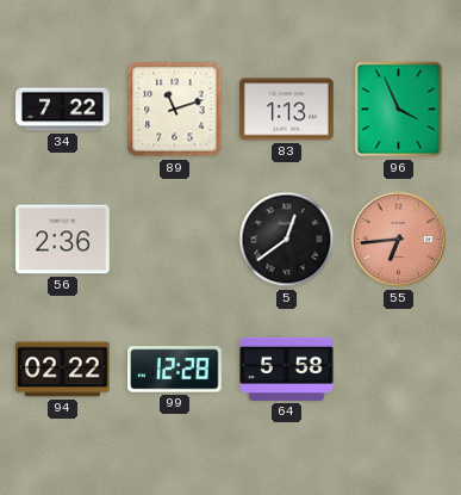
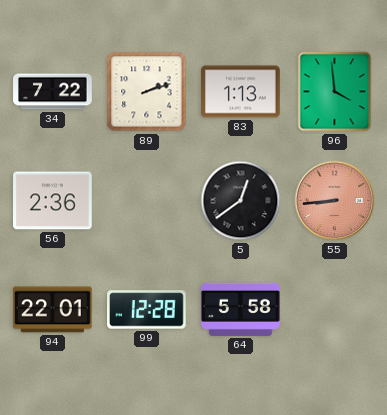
89: 11:12 -> 2:12 (147, 92)
96: 3:56 -> 3:59 (335, 92)
55: 6:44 -> 8:44 (335, 201)
94: 02:22 -> 22:01 (53, 310)
